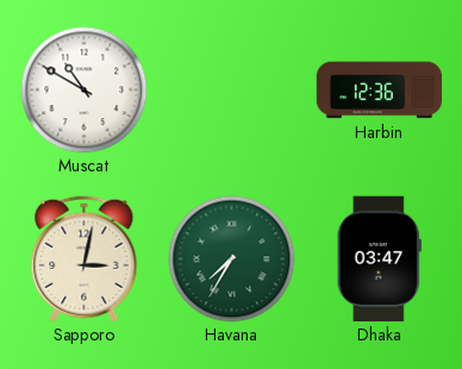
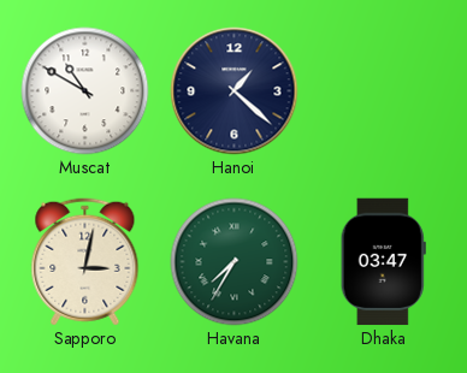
Hanoi: none -> 1:22 (235, 91)
Harbin: 12:36 -> none (380, 90)
